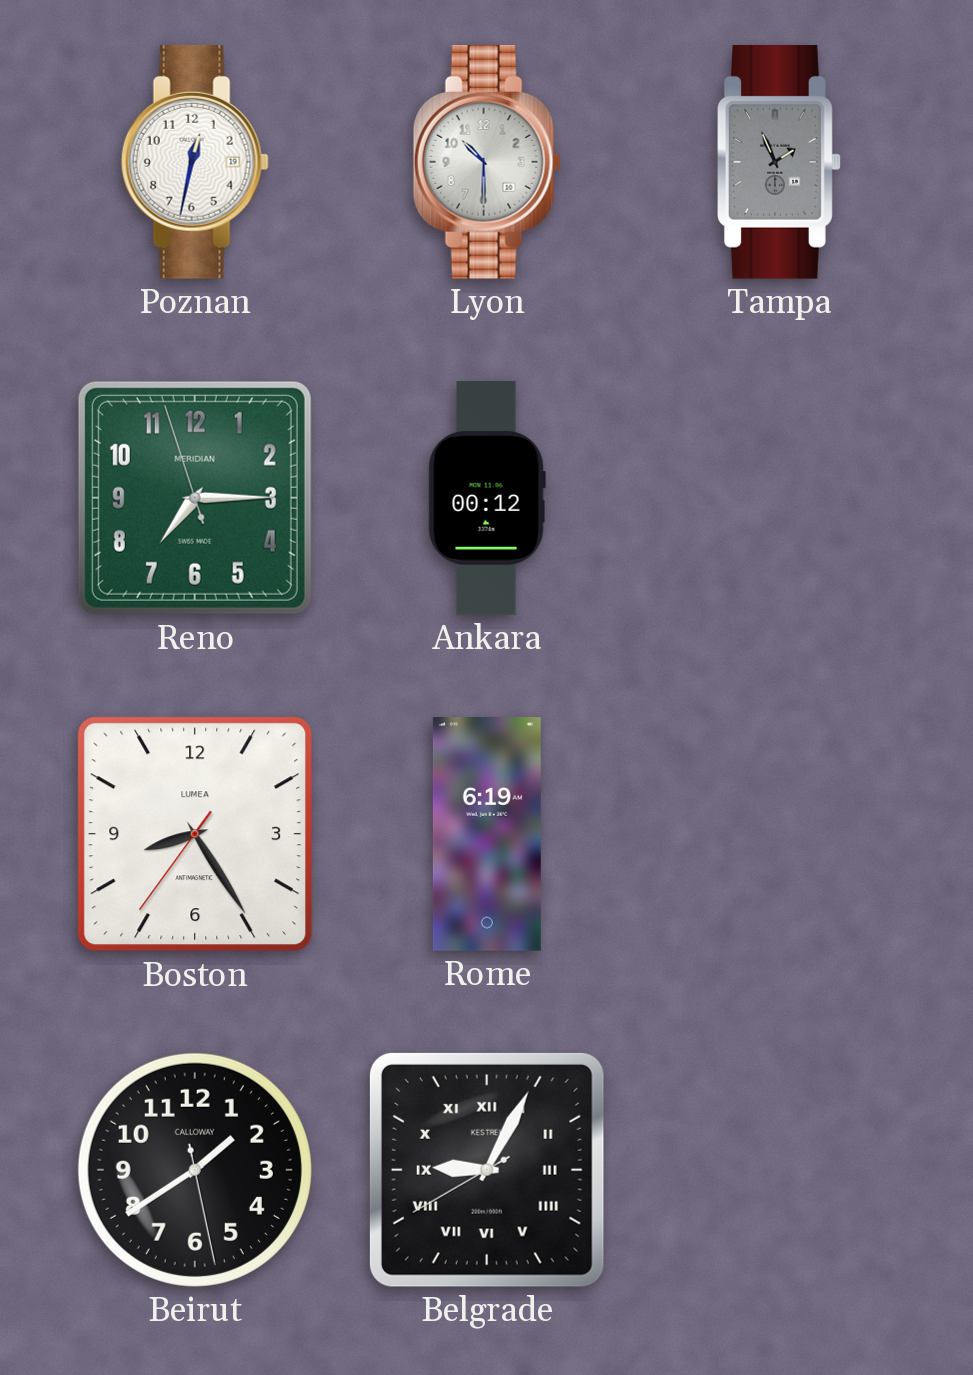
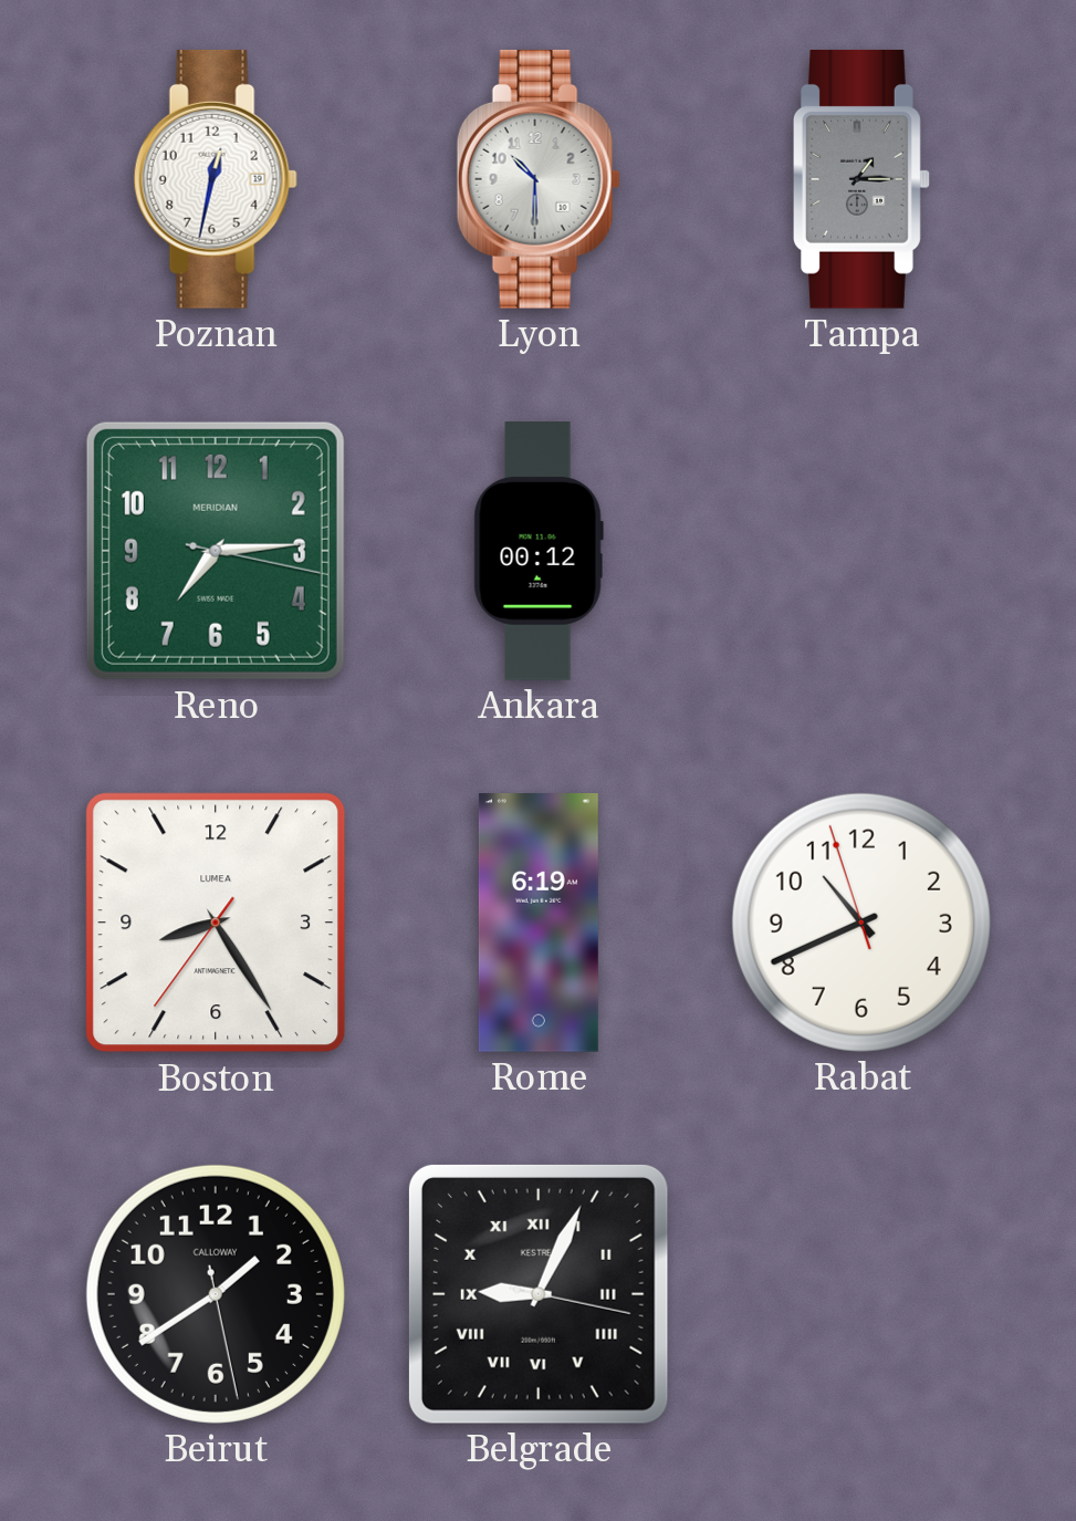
Tampa: 1:56 -> 1:15 (863, 179)
Reno: 7:14:57 -> 7:14:17 (216, 551)
Rabat: none -> 10:40 (861, 923)
Belgrade: 9:04:40 -> 9:04:17 (539, 1294)
